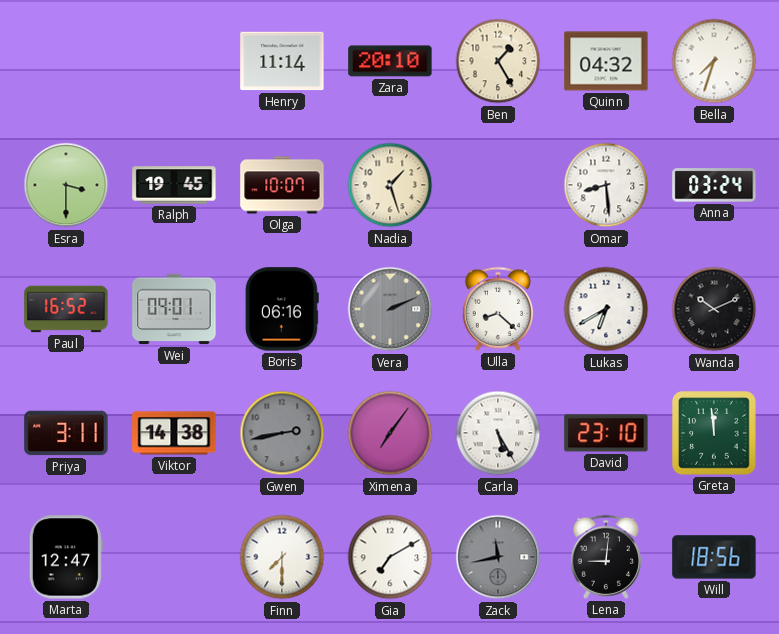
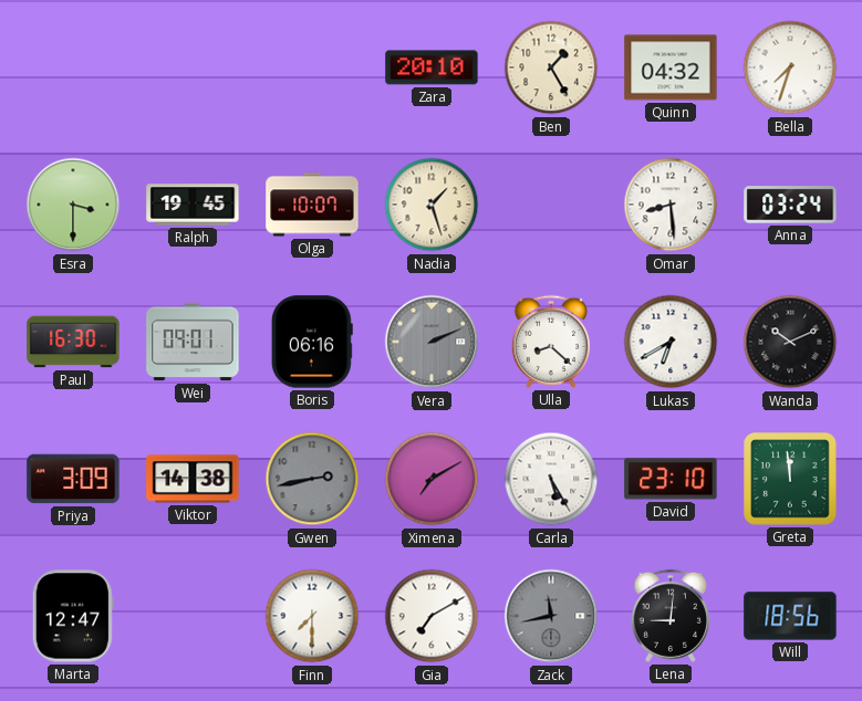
Henry: 11:14 -> none (282, 61)
Paul: 16:52 -> 16:30 (73, 342)
Priya: 3:11 -> 3:09 (73, 479)
Ximena: 7:06 -> 7:10 (432, 479)
